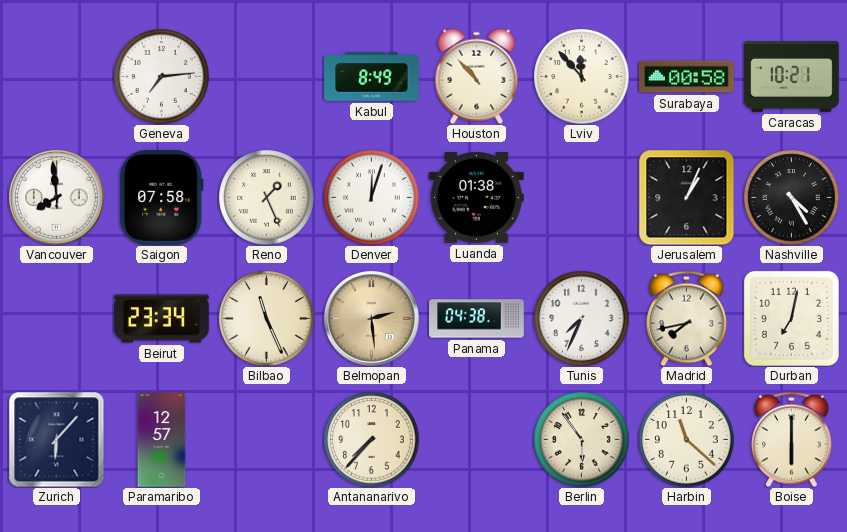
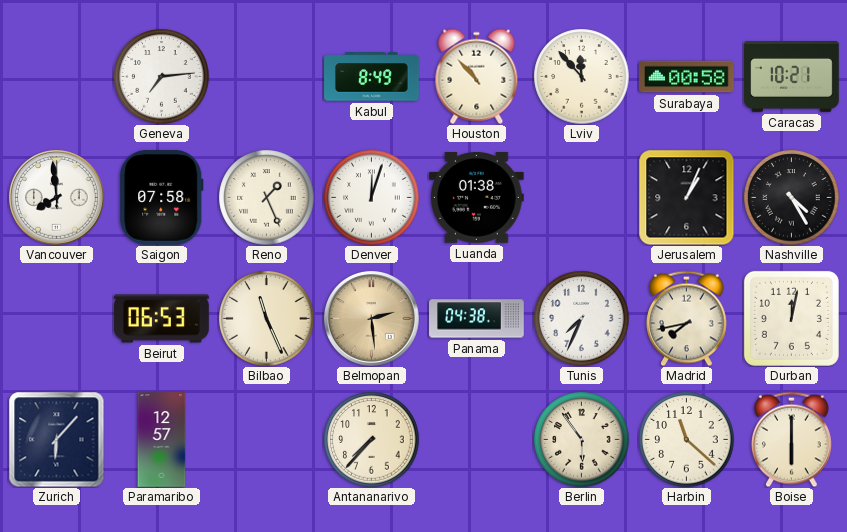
Beirut: 23:34 -> 06:53 (162, 319)
Durban: 7:02 -> 12:02 (791, 318)
